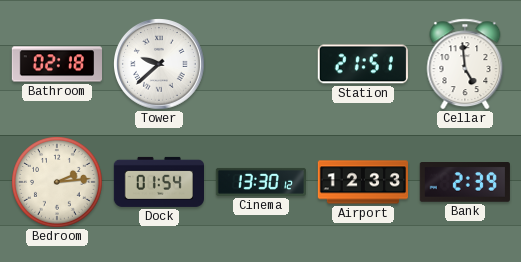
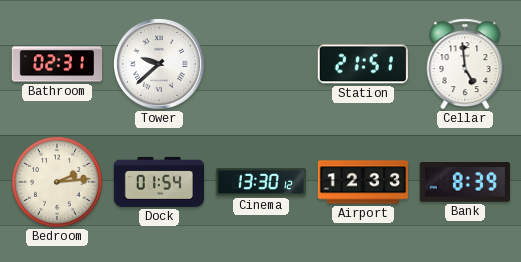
Bathroom: 02:18 -> 02:31 (56, 64)
Bank: 2:39 -> 8:39 (465, 183)
